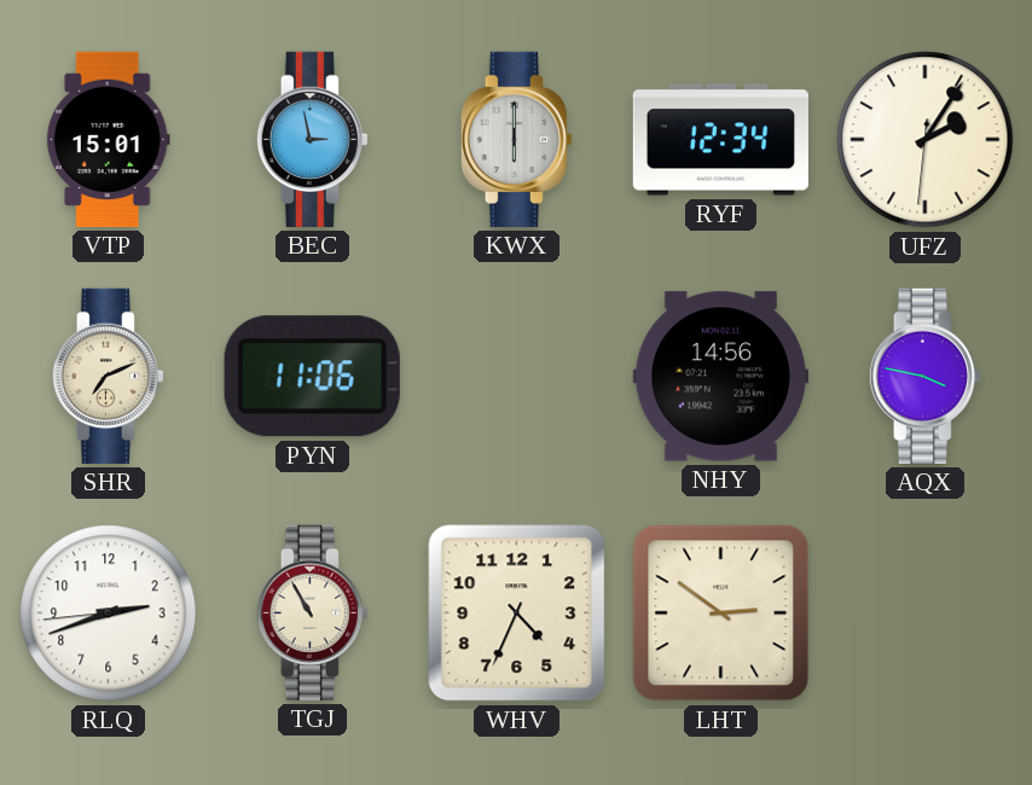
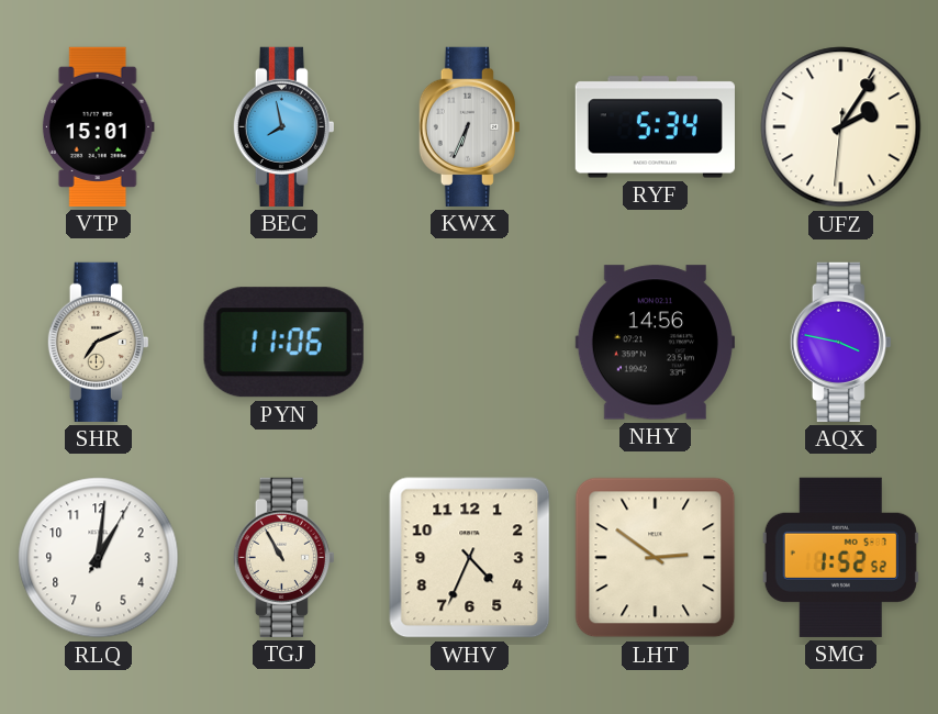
BEC: 2:58 -> 7:58 (283, 126)
KWX: 6:00 -> 6:34 (469, 126)
RYF: 12:34 -> 5:34 (655, 127)
RLQ: 2:41 -> 1:01 (99, 558)
SMG: none -> 1:52 (840, 557)
